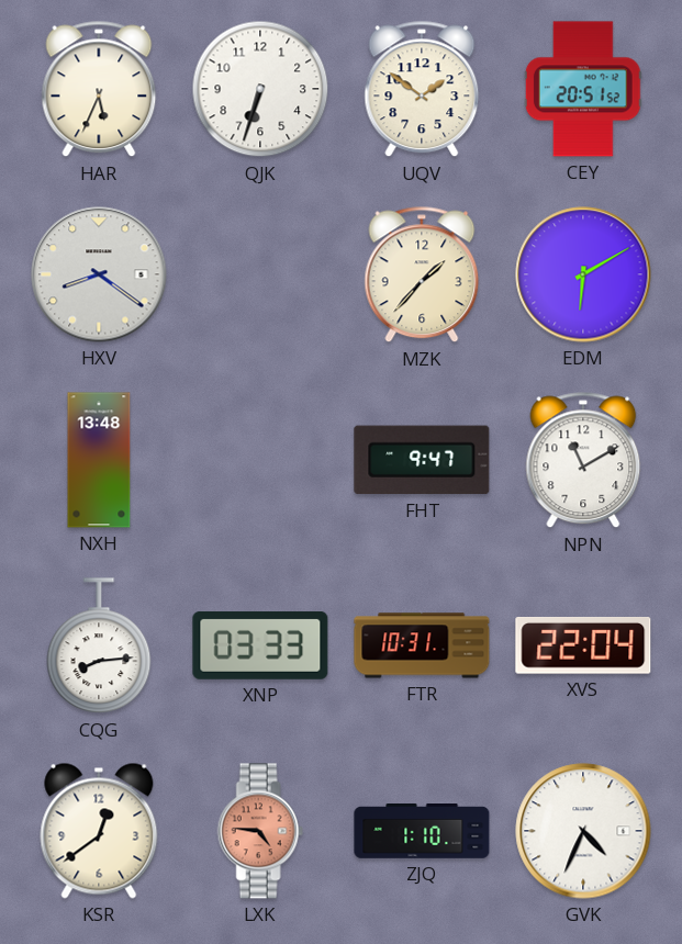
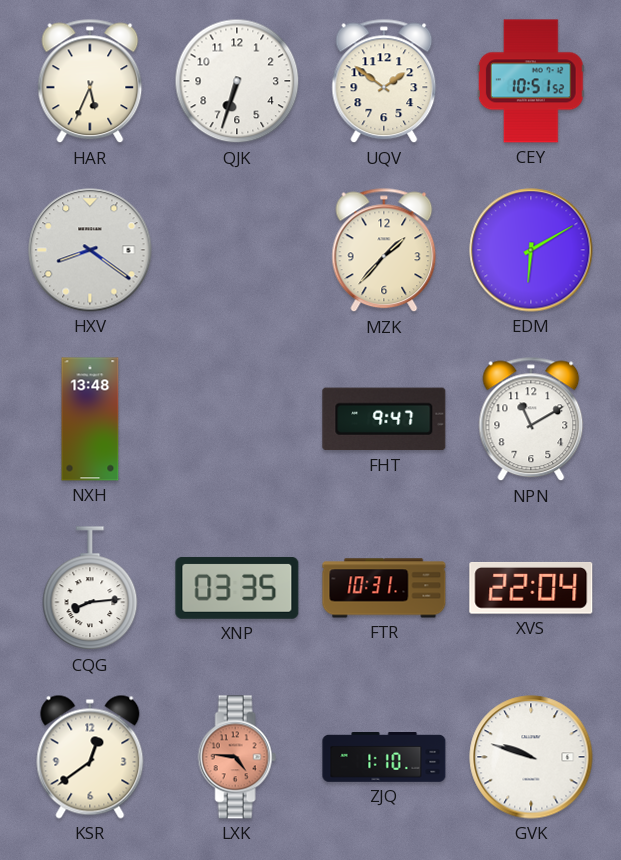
CEY: 20:51 -> 10:51 (531, 81)
XNP: 03:33 -> 03:35 (237, 588)
GVK: 4:34 -> 9:48 (531, 757)
